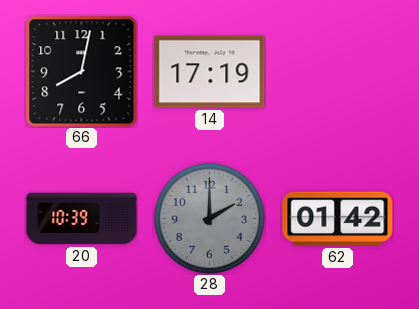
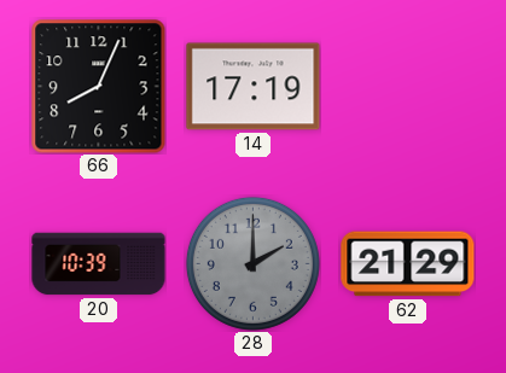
66: 8:02 -> 8:04 (99, 87)
62: 01:42 -> 21:29 (408, 264)
